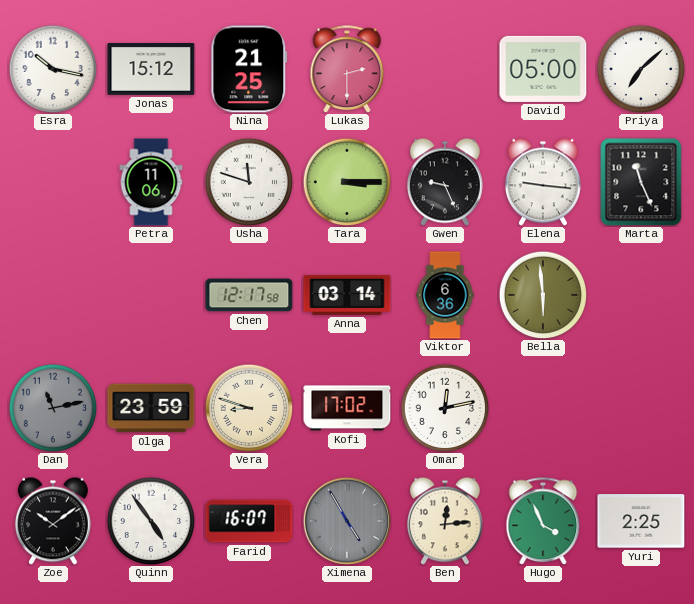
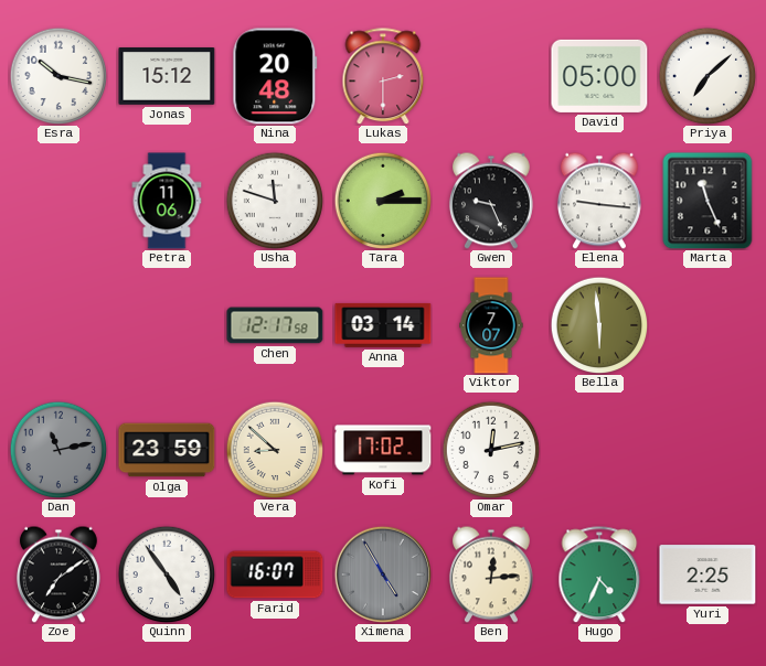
Nina: 21:25 -> 20:48 (275, 76)
Tara: 3:15 -> 2:15 (383, 201)
Viktor: 6:36 -> 7:07 (491, 325)
Vera: 8:48 -> 8:52 (275, 450)
Zoe: 10:09 -> 7:09 (58, 574)
Hugo: 3:56 -> 4:34 (599, 574)
